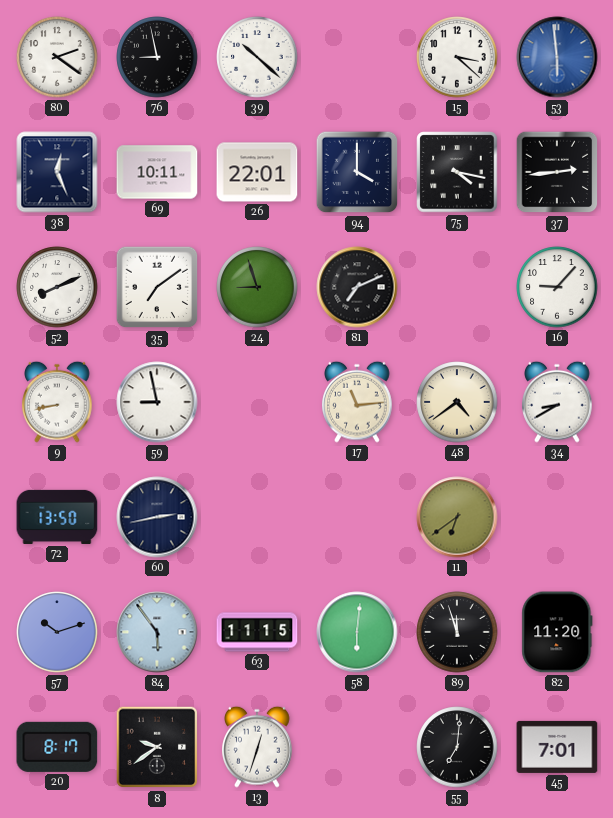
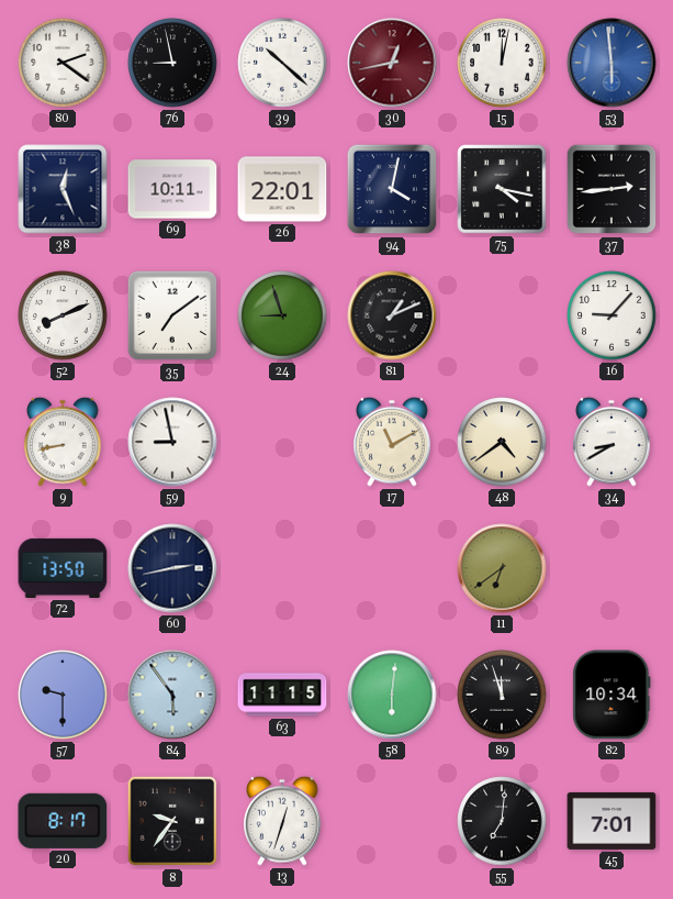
30: none -> 12:43 (392, 63)
15: 3:22 -> 12:02 (502, 63)
94: 4:00 -> 4:02 (392, 189)
81: 7:11 -> 1:11 (392, 315)
17: 11:14 -> 11:10 (392, 442)
57: 10:12 -> 9:30 (63, 695)
82: 11:20 -> 10:34 (612, 695)
8: 9:39 -> 9:36 (172, 821)
